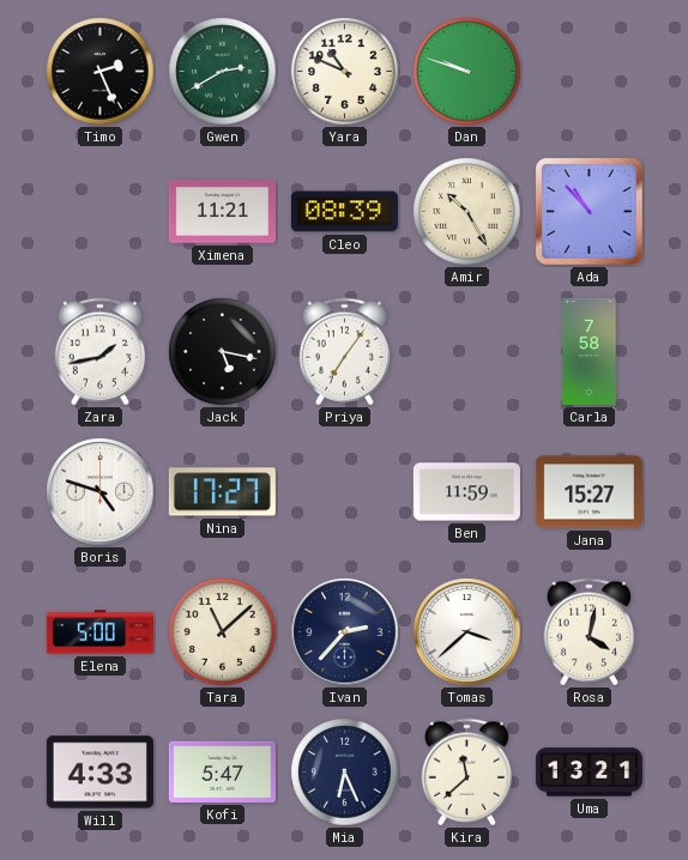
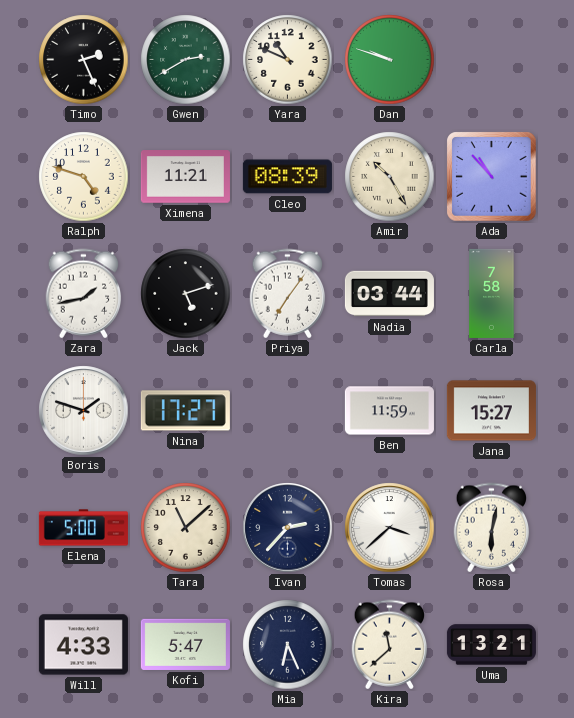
Ralph: none -> 4:48 (84, 177)
Jack: 5:17 -> 5:12 (186, 294)
Nadia: none -> 03:44 (389, 294)
Boris: 4:48 -> 1:48 (84, 411)
Rosa: 4:02 -> 6:02 (492, 528)
